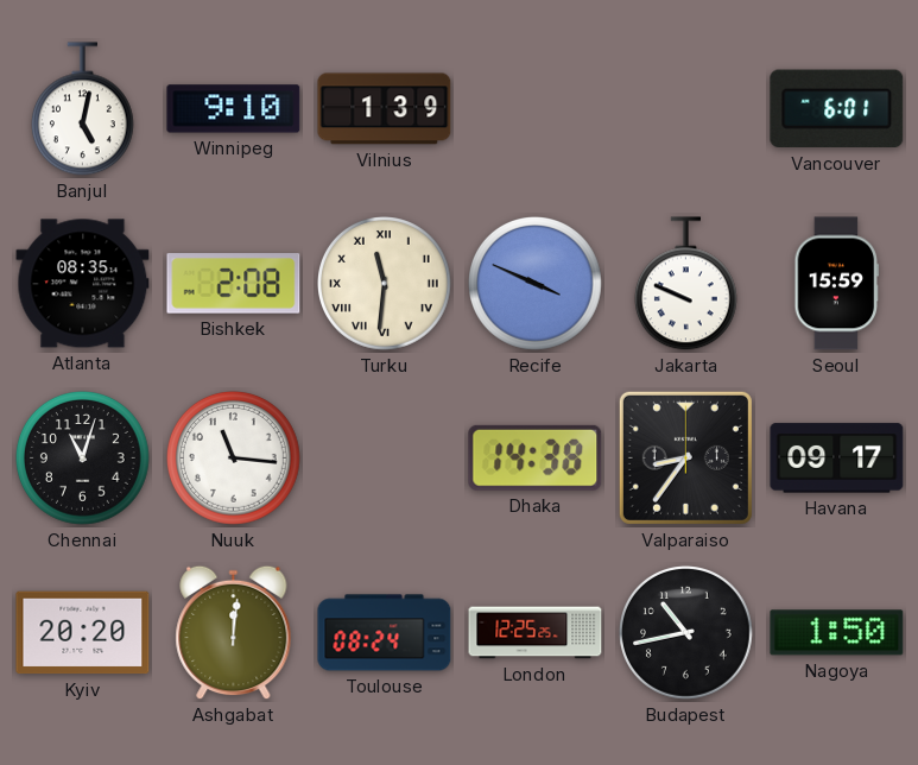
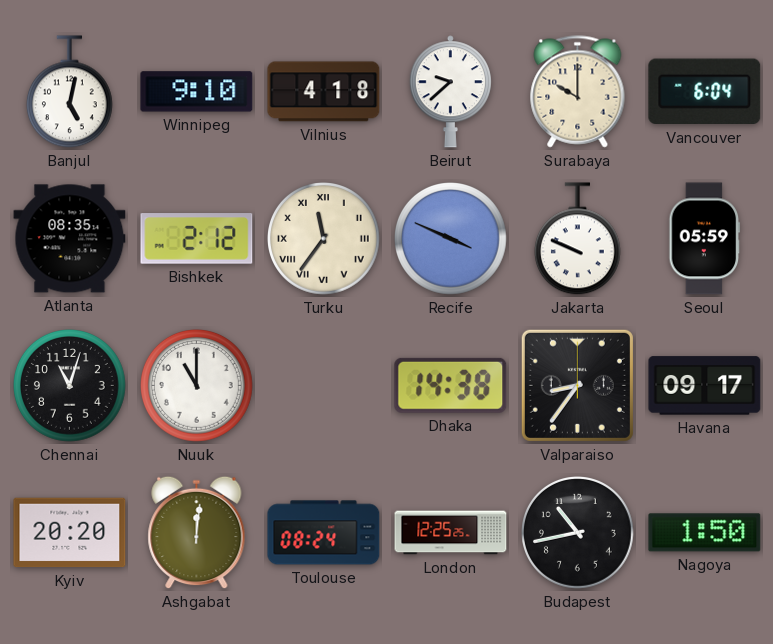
Vilnius: 1:39 -> 4:18 (324, 92)
Beirut: none -> 9:38 (450, 92)
Surabaya: none -> 10:00 (578, 92)
Vancouver: 6:01 -> 6:04 (705, 92)
Bishkek: 2:08 -> 2:12 (197, 239)
Turku: 11:31 -> 11:36 (324, 239)
Seoul: 15:59 -> 05:59 (705, 239)
Nuuk: 11:16 -> 11:00 (197, 386)
